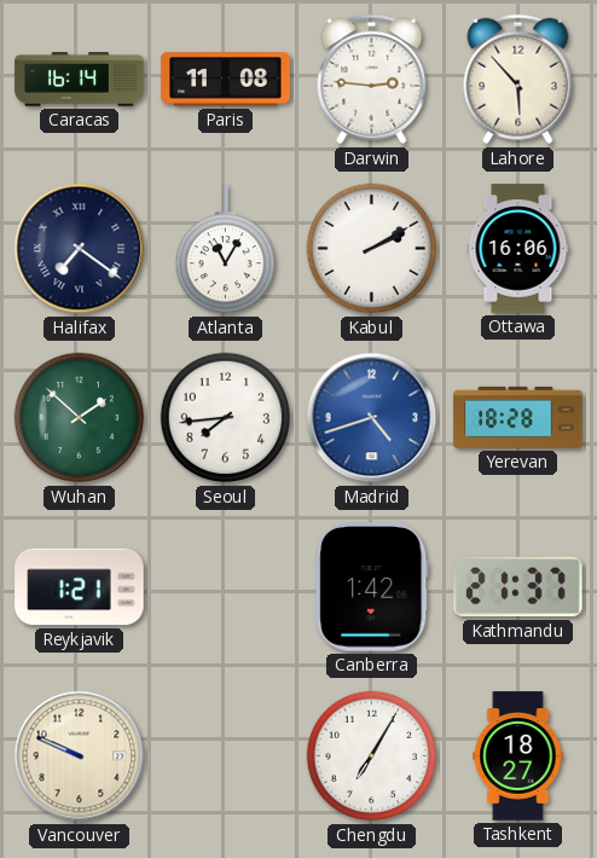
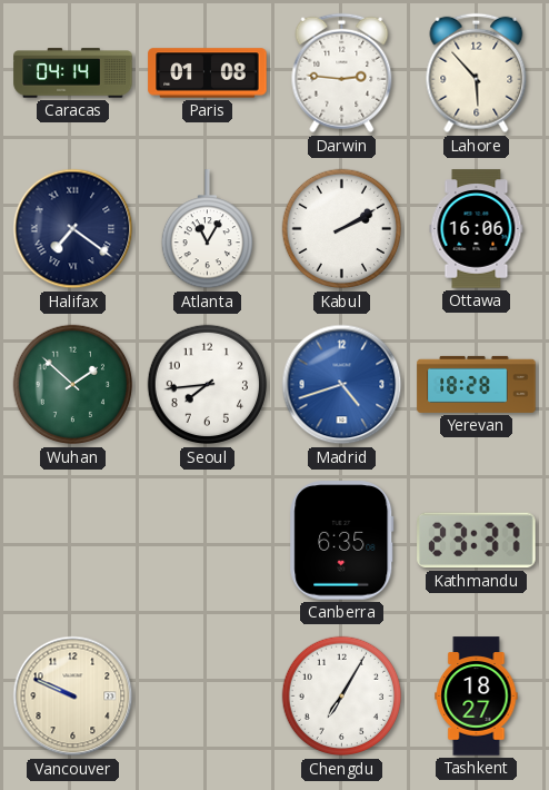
Caracas: 16:14 -> 04:14 (73, 73)
Paris: 11:08 -> 01:08 (208, 73)
Reykjavik: 1:21 -> none (80, 587)
Canberra: 1:42 -> 6:35 (342, 541)
Kathmandu: 21:37 -> 23:37 (477, 541)
